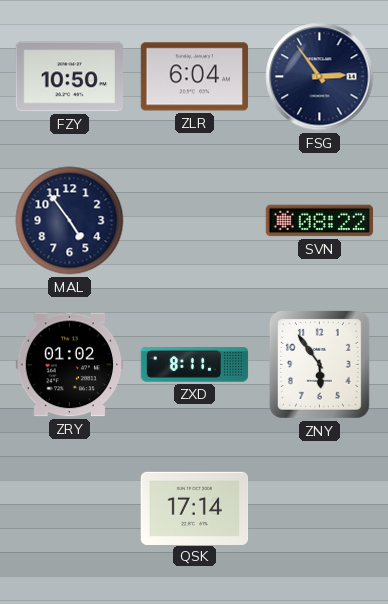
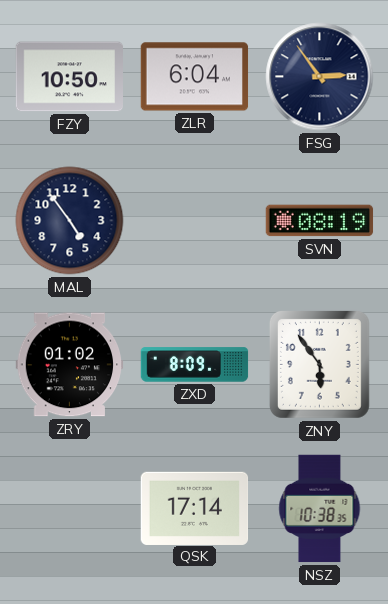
SVN: 08:22 -> 08:19 (320, 221)
ZXD: 8:11 -> 8:09 (195, 365)
NSZ: none -> 10:38 (320, 509)
